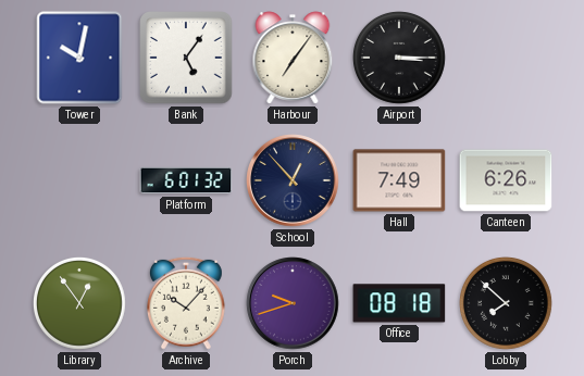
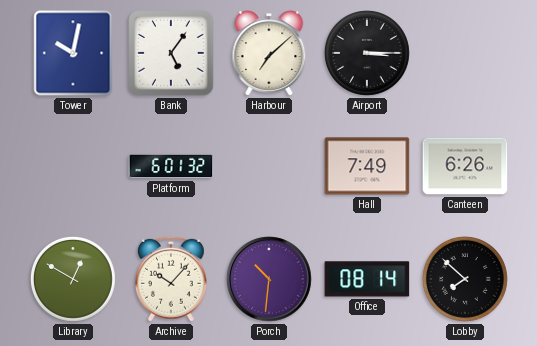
Harbour: 7:06 -> 7:08 (269, 53)
School: 12:53 -> none (293, 180)
Library: 12:54 -> 12:50 (74, 280)
Porch: 9:42 -> 10:31 (269, 279)
Office: 08:18 -> 08:14 (367, 279)
